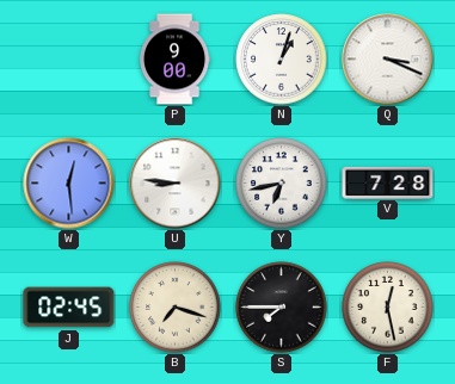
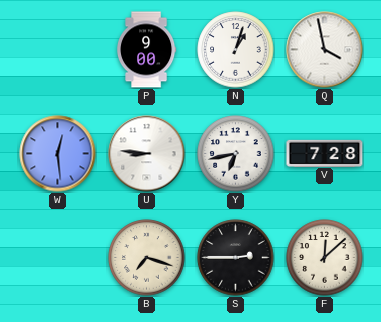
Q: 3:19 -> 3:58 (325, 50)
J: 02:45 -> none (69, 308)
S: 7:45 -> 2:45 (236, 258)
F: 12:28 -> 12:08 (325, 258)
